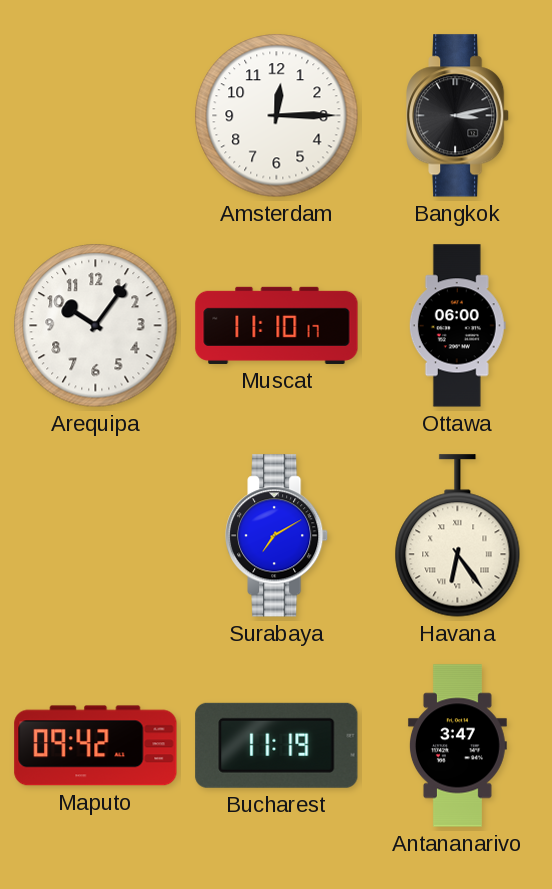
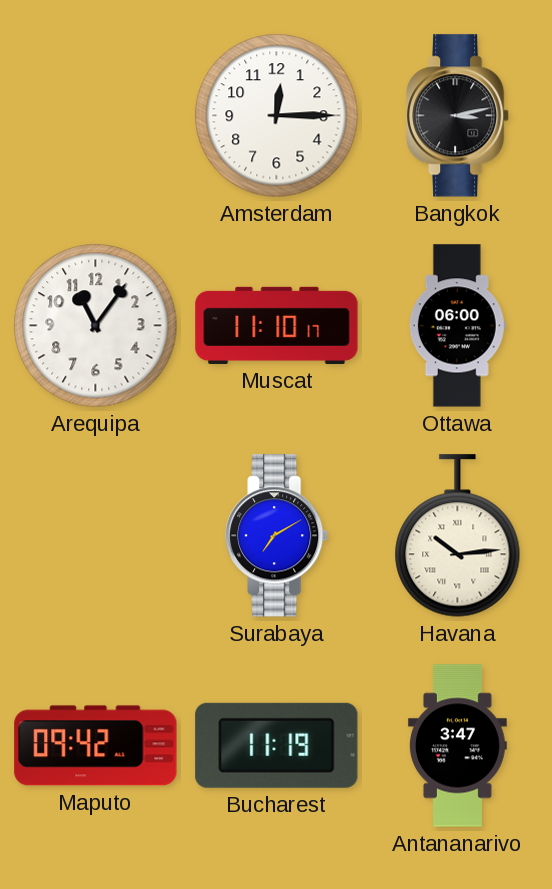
Arequipa: 10:06 -> 11:06 (96, 326)
Havana: 6:24 -> 10:14 (458, 536)
